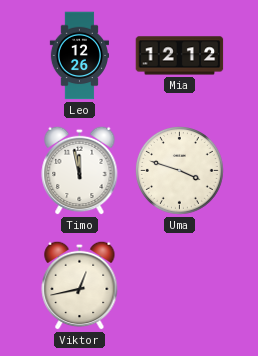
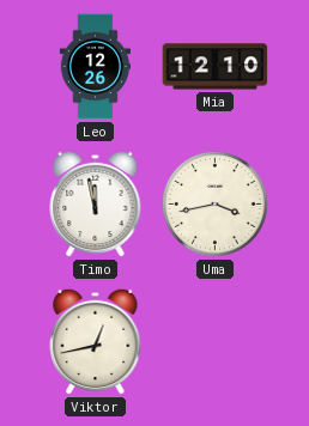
Mia: 12:12 -> 12:10 (216, 67)
Uma: 3:48 -> 3:43 (216, 205)
